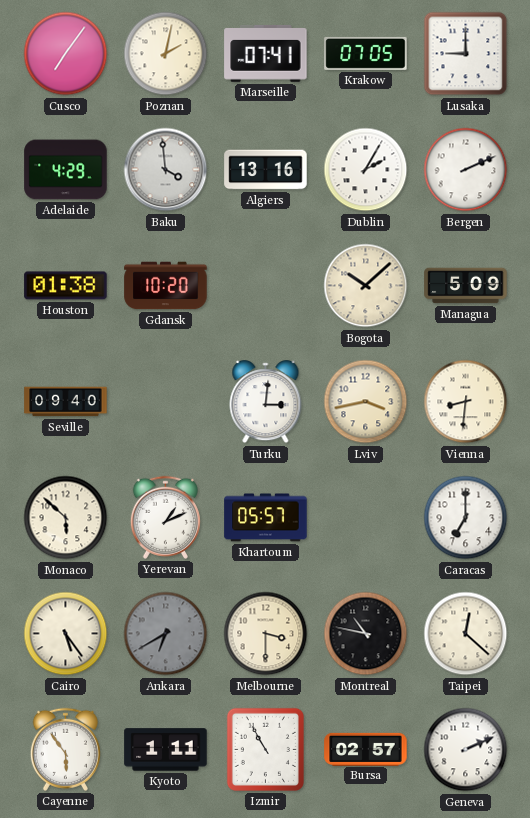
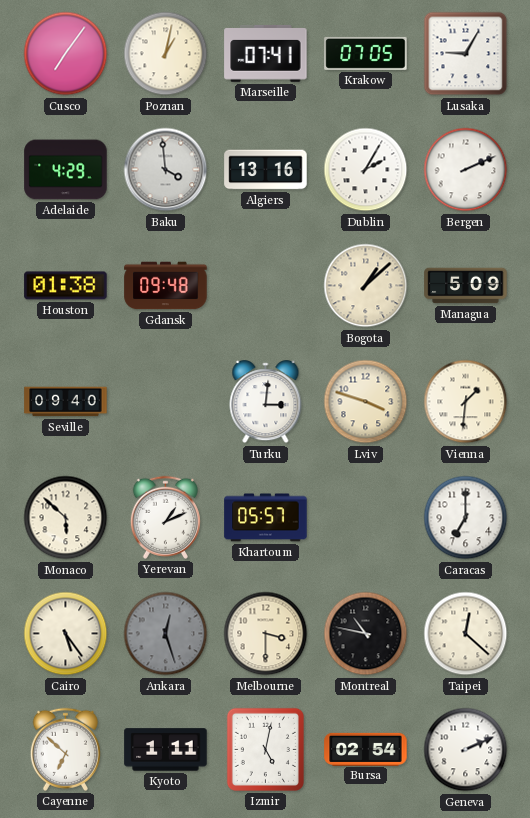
Poznan: 2:02 -> 1:02 (166, 54)
Lusaka: 9:00 -> 9:05 (466, 54)
Gdansk: 10:20 -> 09:48 (166, 286)
Bogota: 10:08 -> 1:08 (366, 286)
Lviv: 3:43 -> 3:48 (366, 402)
Vienna: 8:31 -> 1:31 (466, 402)
Ankara: 6:40 -> 12:27 (166, 634)
Cayenne: 5:54 -> 6:52 (65, 749)
Izmir: 10:55 -> 5:02 (265, 749)
Bursa: 02:57 -> 02:54 (366, 749)
